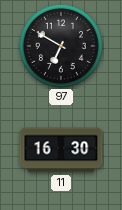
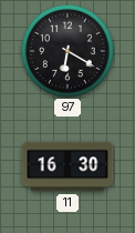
97: 6:50 -> 6:20 (67, 51)
